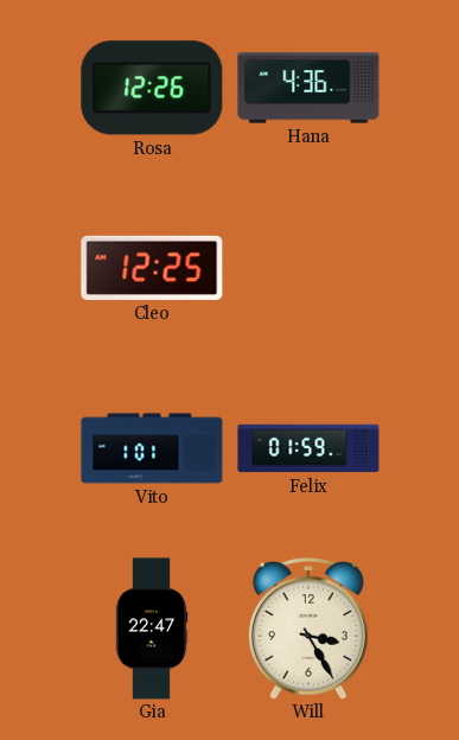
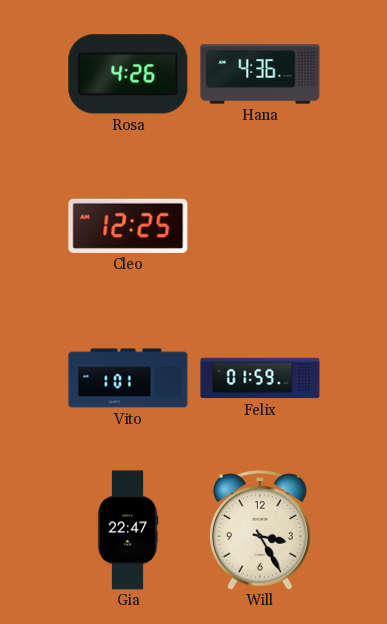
Rosa: 12:26 -> 4:26 (128, 74)
